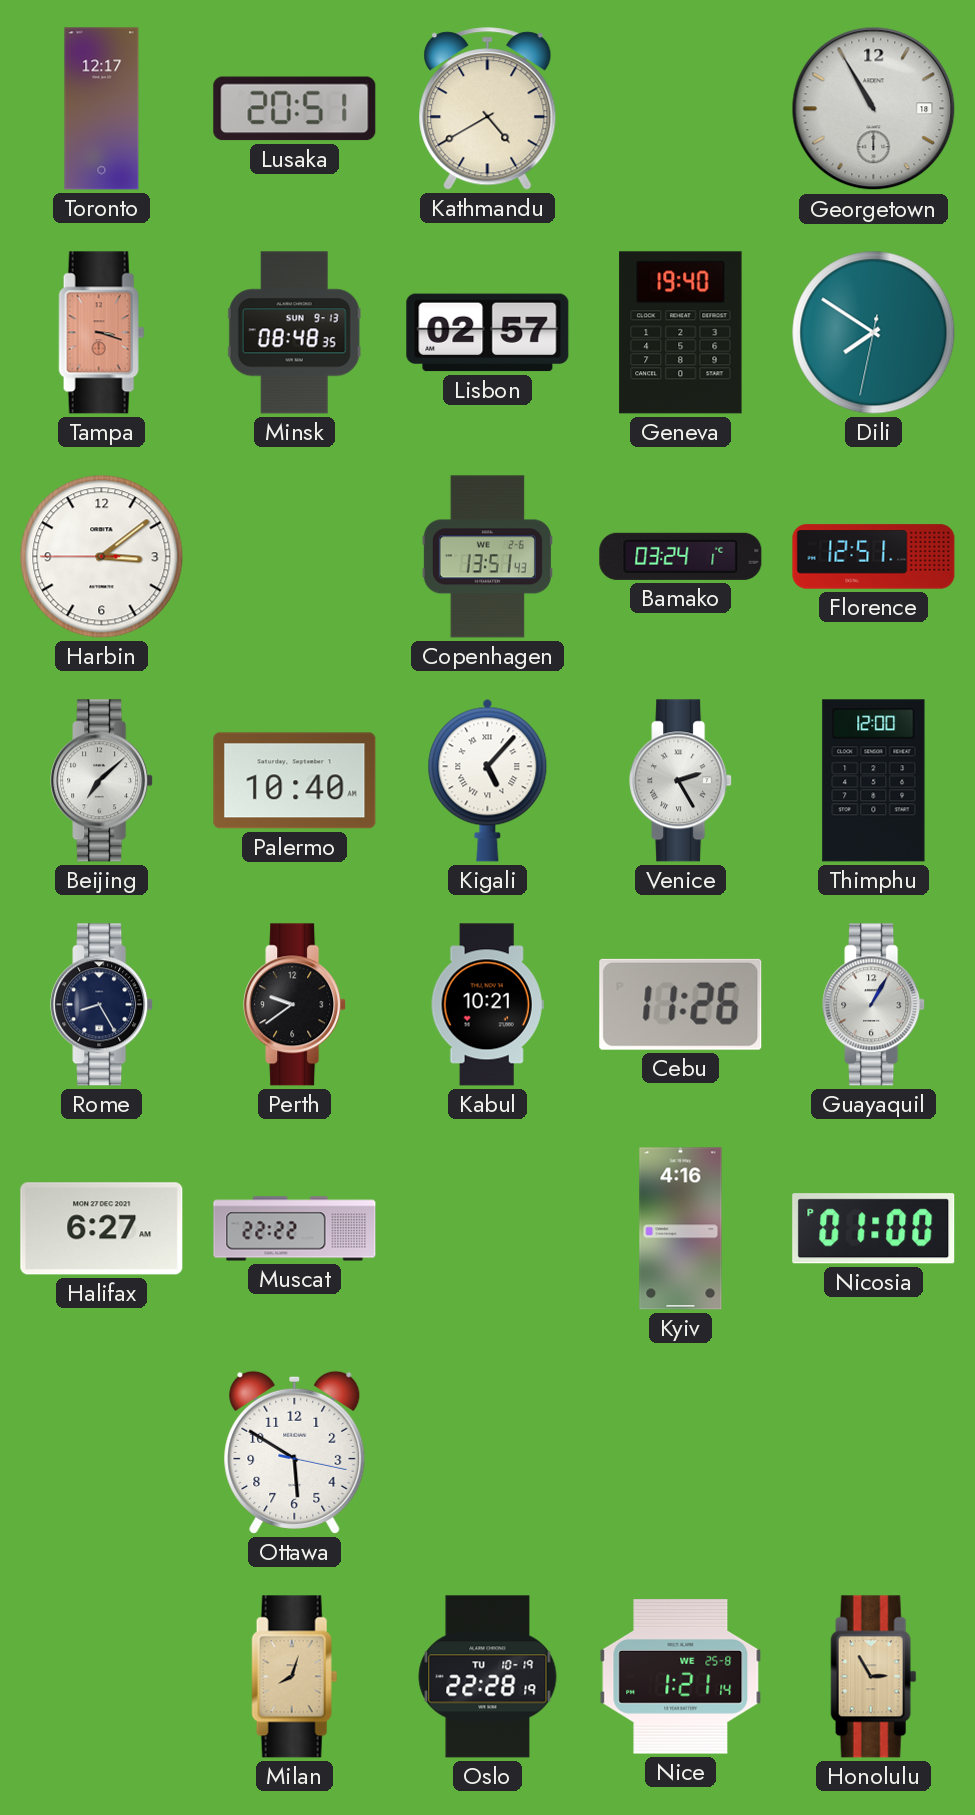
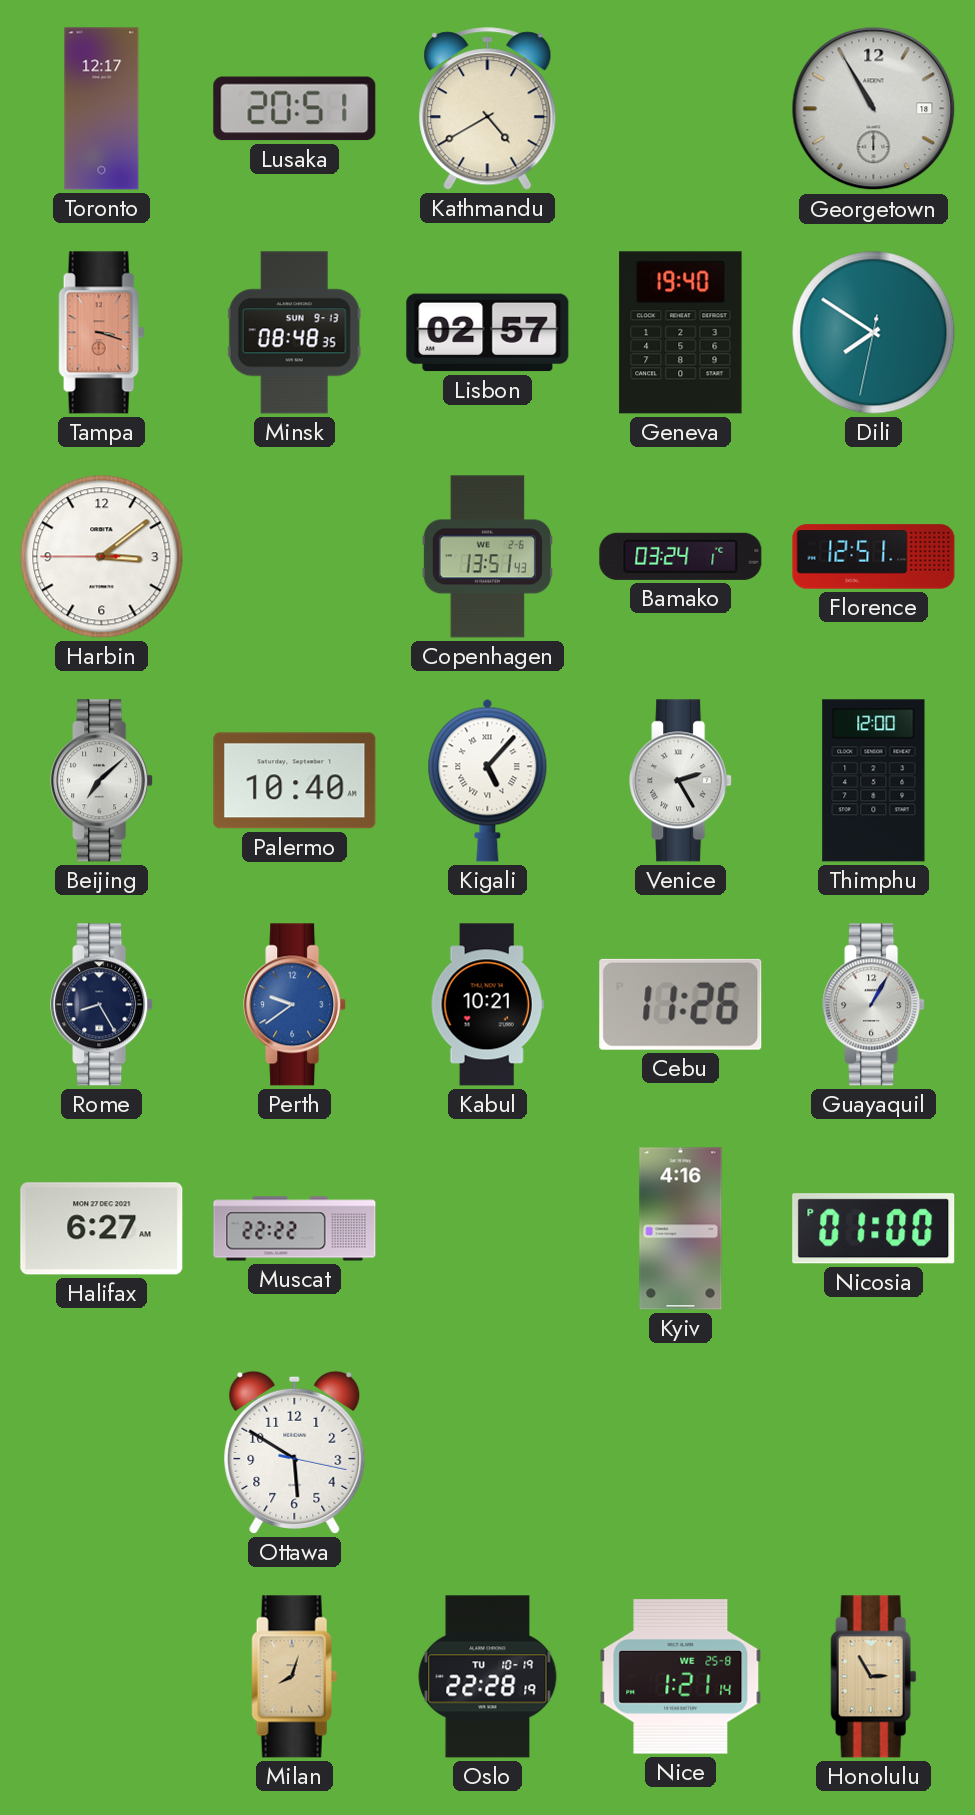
Perth dial: black -> blue (295, 1005)
